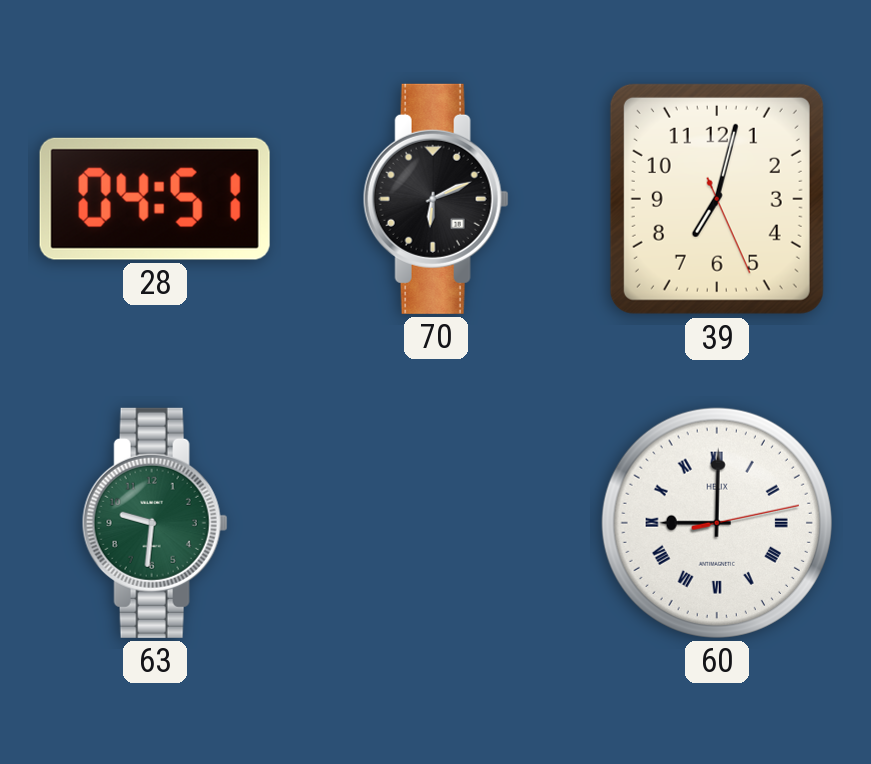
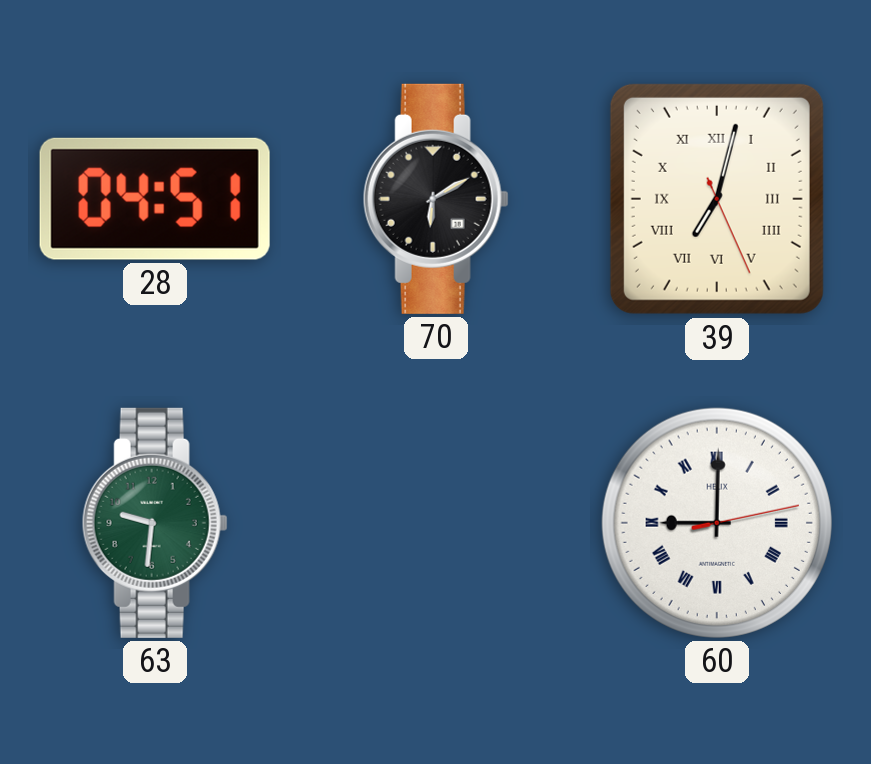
70: 6:11 -> 6:10 (436, 199)
39 numerals: Arabic -> Roman (717, 199)
